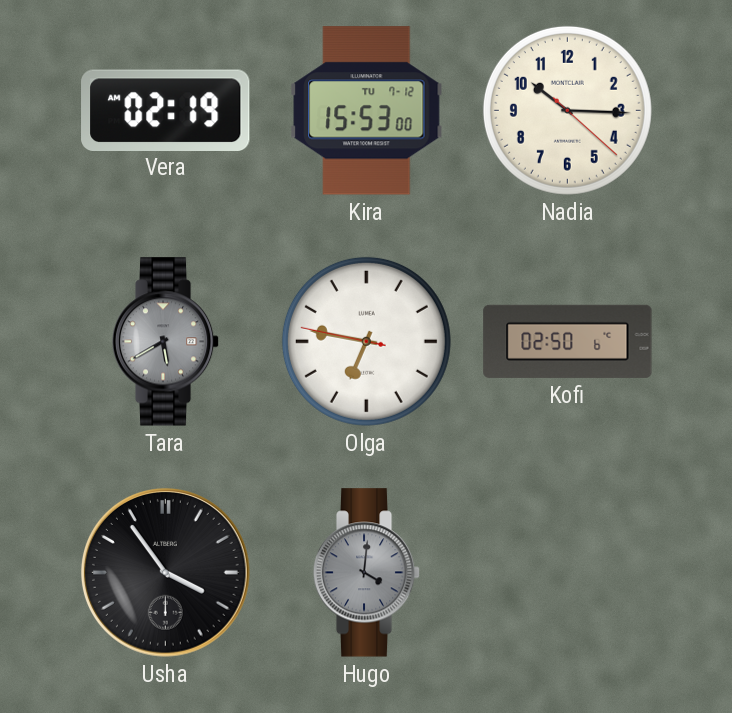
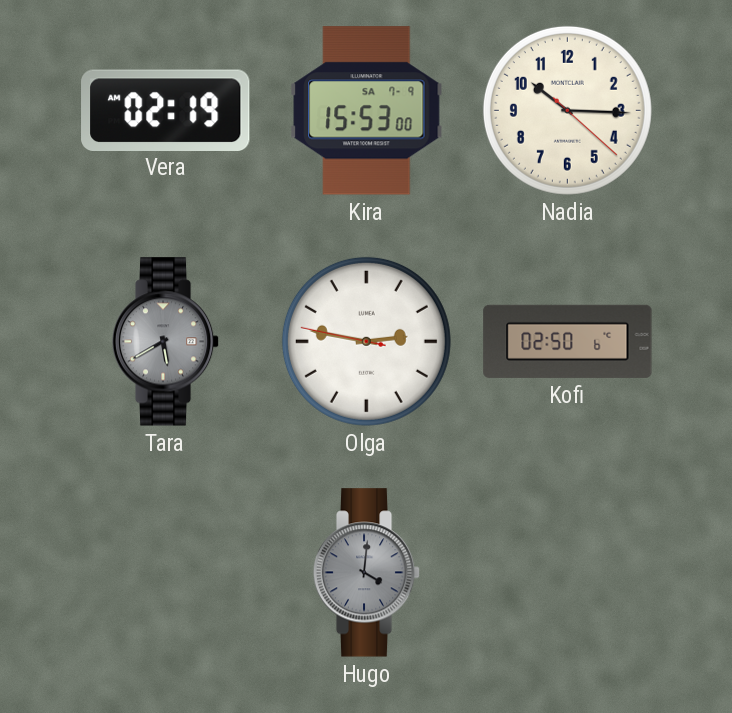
Kira date: TU 7-12 -> SA 7-9 (367, 111)
Olga: 6:46 -> 2:46 (366, 341)
Usha: 3:54 -> none (165, 572)
